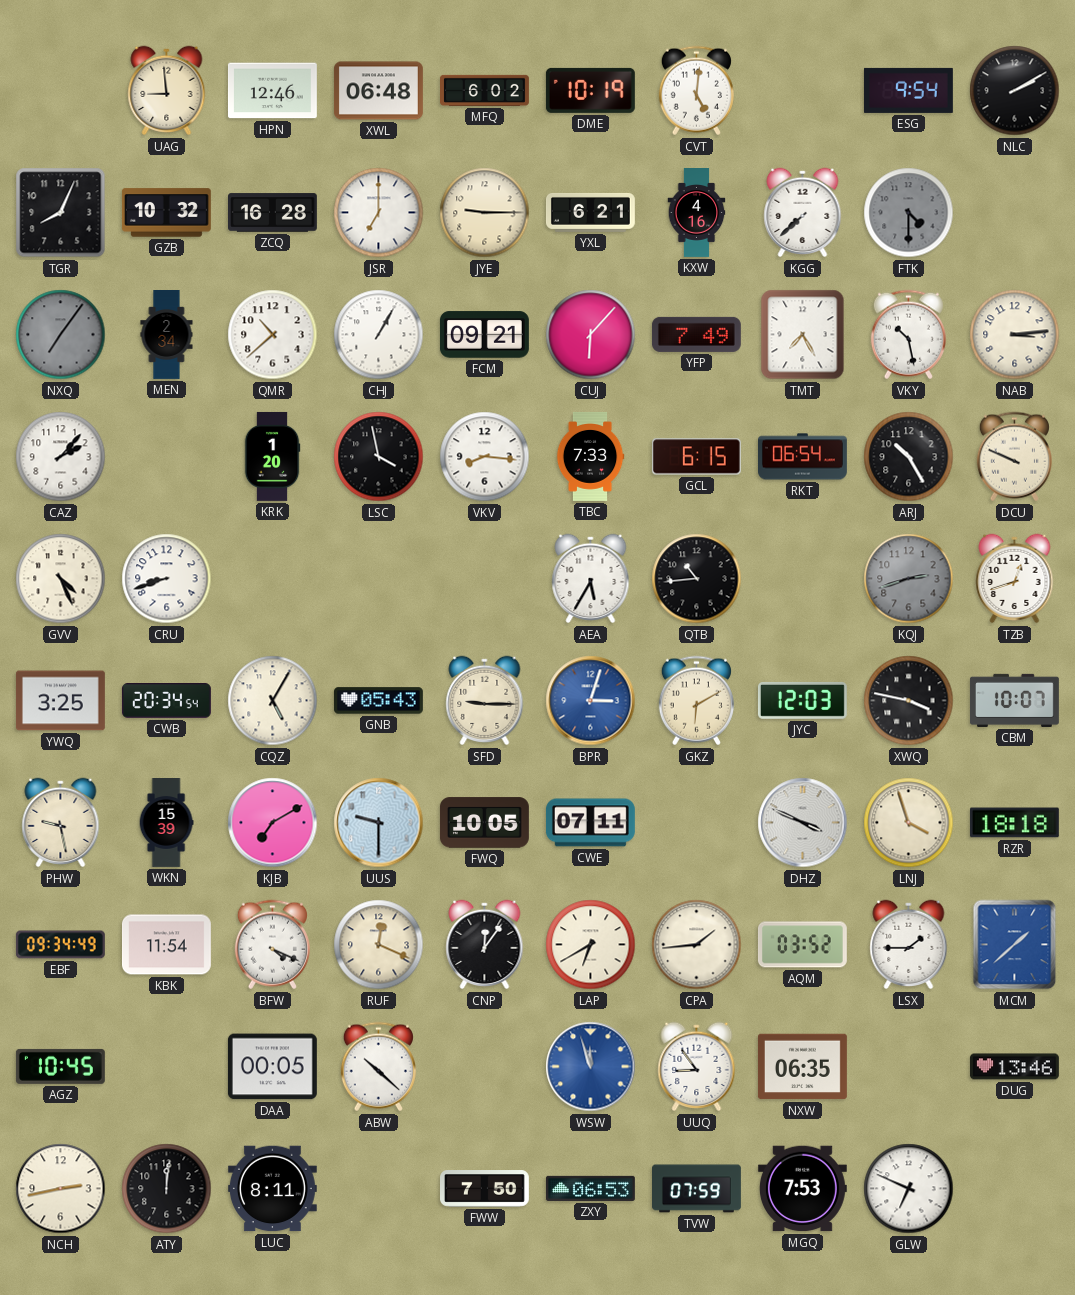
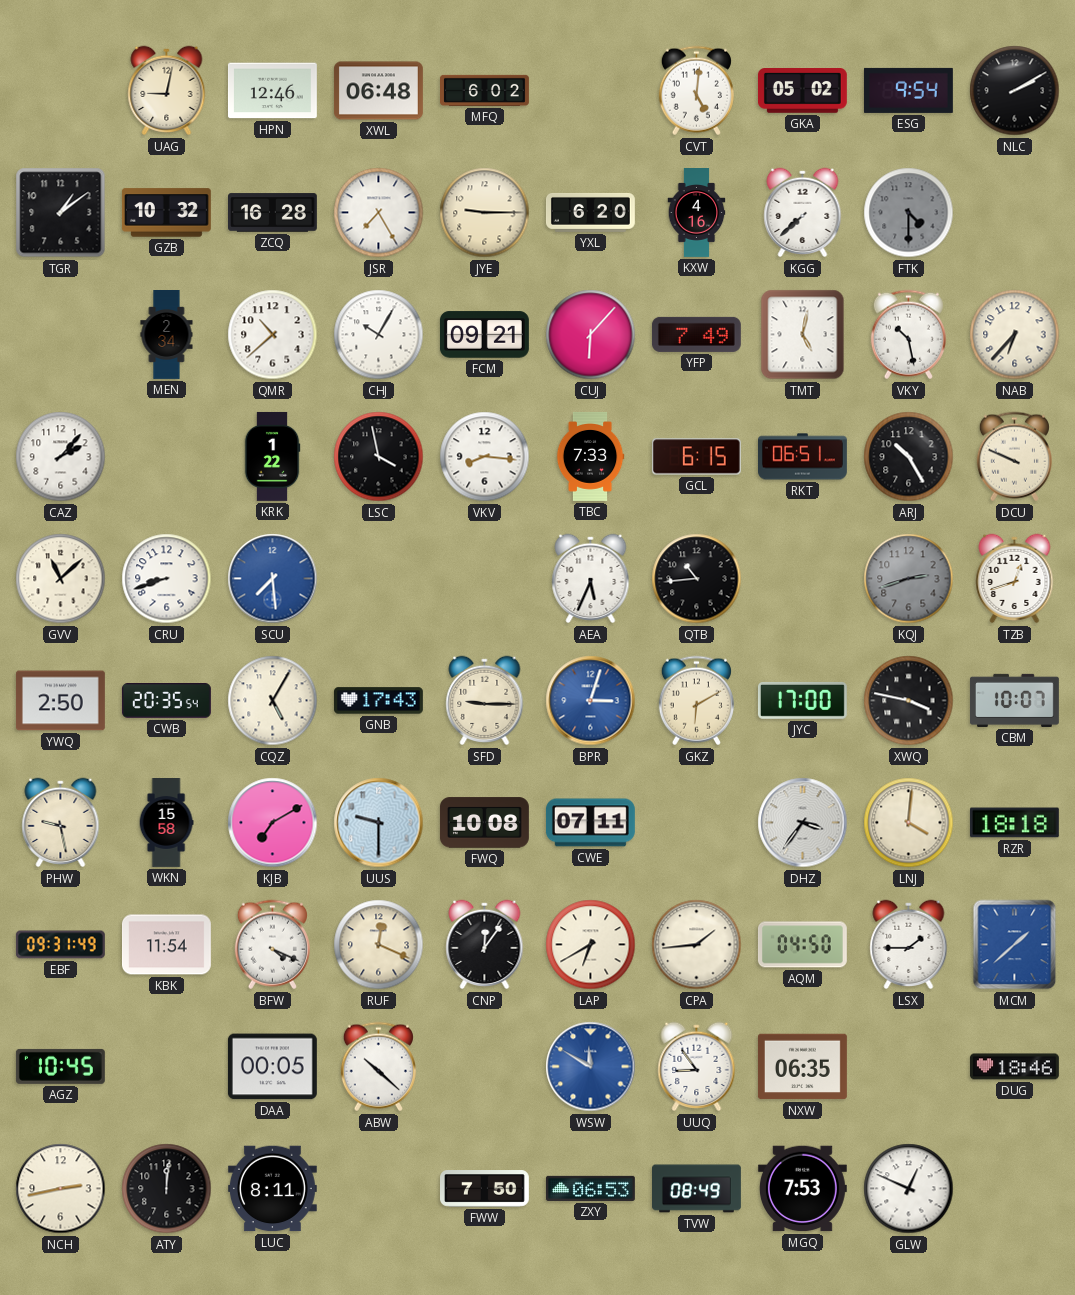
UAG: 8:59 -> 9:02 (167, 91)
DME: 10:19 -> none (590, 90)
GKA: none -> 05:02 (802, 91)
TGR: 8:04 -> 1:09 (61, 213)
JSR: 7:00 -> 7:25 (379, 213)
YXL: 6:21 -> 6:20 (590, 212)
NXQ: 7:06 -> none (61, 335)
CHJ: 1:05 -> 10:05 (379, 335)
TMT: 7:25 -> 5:02 (803, 335)
NAB: 3:14 -> 6:37 (1015, 335)
KRK: 1:20 -> 1:22 (272, 456)
RKT: 06:54 -> 06:51 (803, 457)
GVV: 4:26 -> 11:08 (61, 579)
SCU: none -> 7:29 (273, 579)
AEA: 5:35 -> 5:34 (591, 579)
YWQ: 3:25 -> 2:50 (60, 701)
CWB: 20:34 -> 20:35 (166, 701)
GNB: 05:43 -> 17:43 (378, 701)
JYC: 12:03 -> 17:00 (802, 700)
WKN: 15:39 -> 15:58 (166, 823)
FWQ: 10:05 -> 10:08 (485, 823)
DHZ: 3:49 -> 3:36 (803, 823)
LNJ: 3:57 -> 4:01 (909, 823)
EBF: 09:34 -> 09:31 (60, 945)
AQM: 03:52 -> 04:50 (802, 945)
WSW: 11:57 -> 11:50 (591, 1067)
DUG: 13:46 -> 18:46 (1014, 1067)
TVW: 07:59 -> 08:49 (697, 1189)
GLW: 6:49 -> 12:49 (909, 1189)
